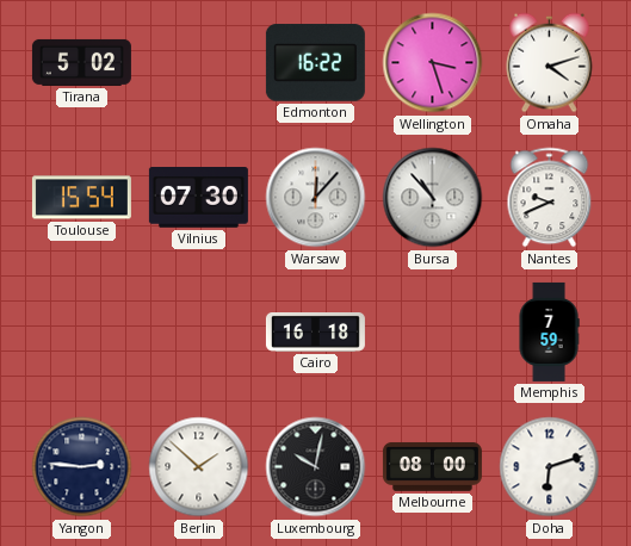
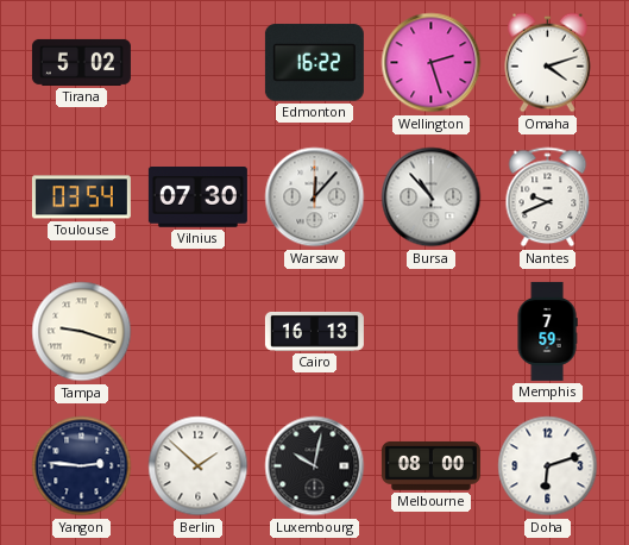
Wellington: 3:27 -> 2:27 (432, 63)
Toulouse: 15:54 -> 03:54 (81, 198)
Tampa: none -> 9:18 (82, 332)
Cairo: 16:18 -> 16:13 (314, 332)
